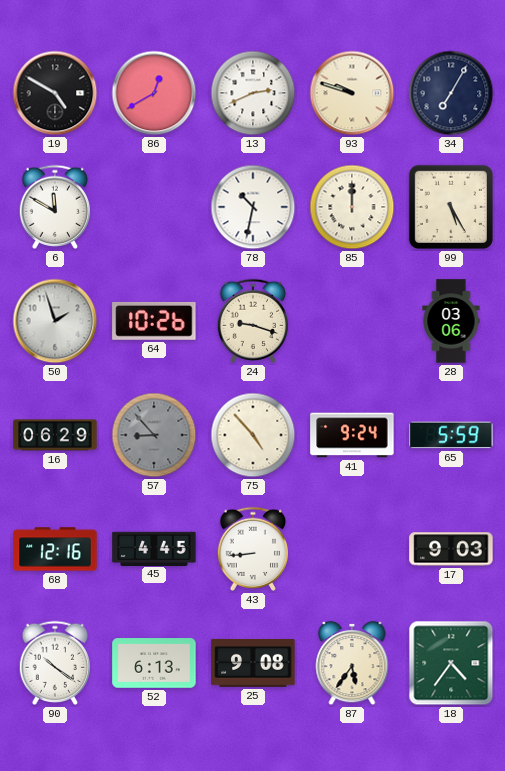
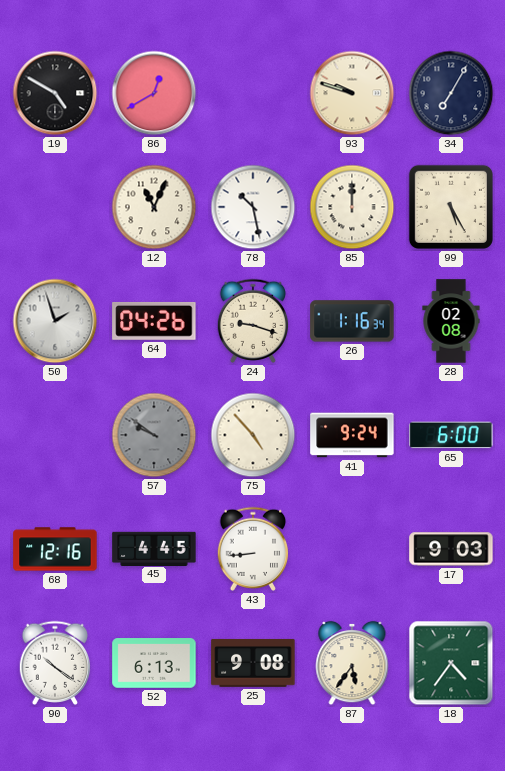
13: 2:41 -> none (253, 93)
6: 11:50 -> none (55, 207)
12: none -> 11:04 (154, 207)
78: 10:32 -> 10:28 (253, 207)
64: 10:26 -> 04:26 (154, 321)
26: none -> 1:16 (352, 321)
28: 03:06 -> 02:08 (451, 321)
16: 06:29 -> none (55, 435)
57: 8:53 -> 9:51 (154, 435)
65: 5:59 -> 6:00 (451, 435)
